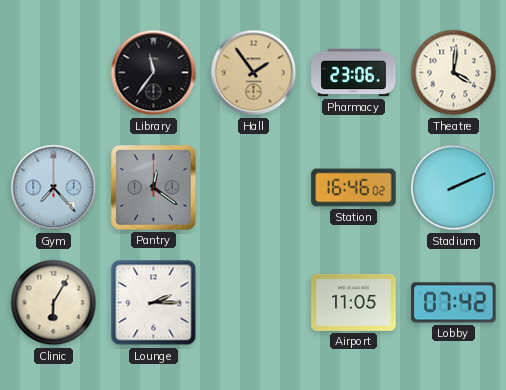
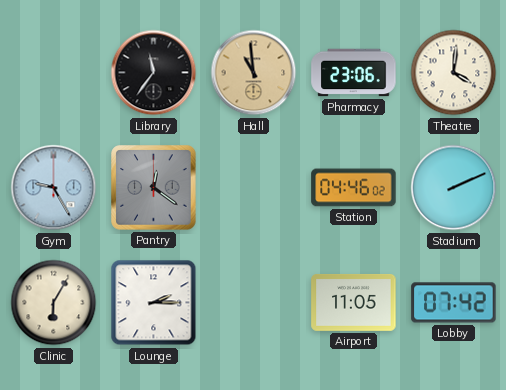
Hall: 1:54 -> 10:59 (254, 73)
Gym: 7:23 -> 9:25 (54, 188)
Station: 16:46 -> 04:46 (354, 188)
